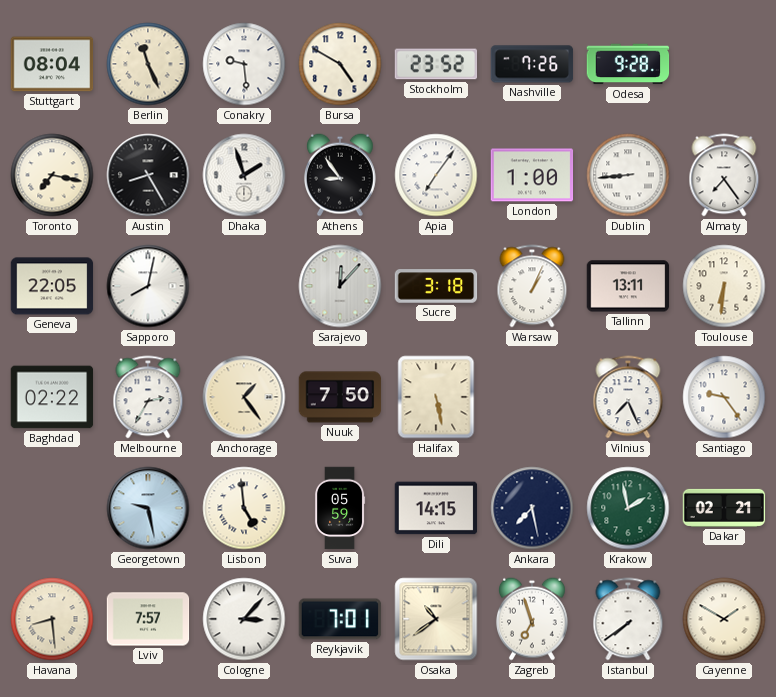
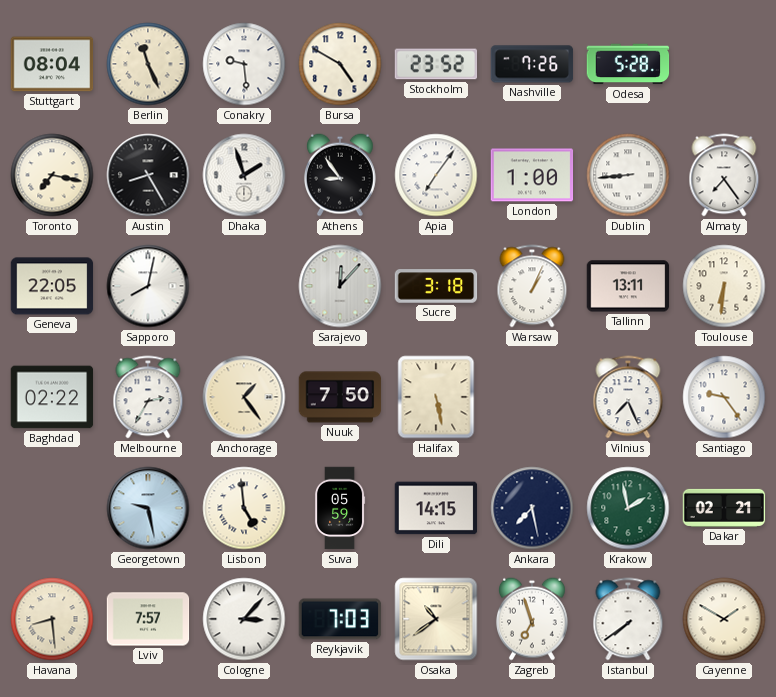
Odesa: 9:28 -> 5:28 (628, 64)
Reykjavik: 7:01 -> 7:03 (340, 619)
